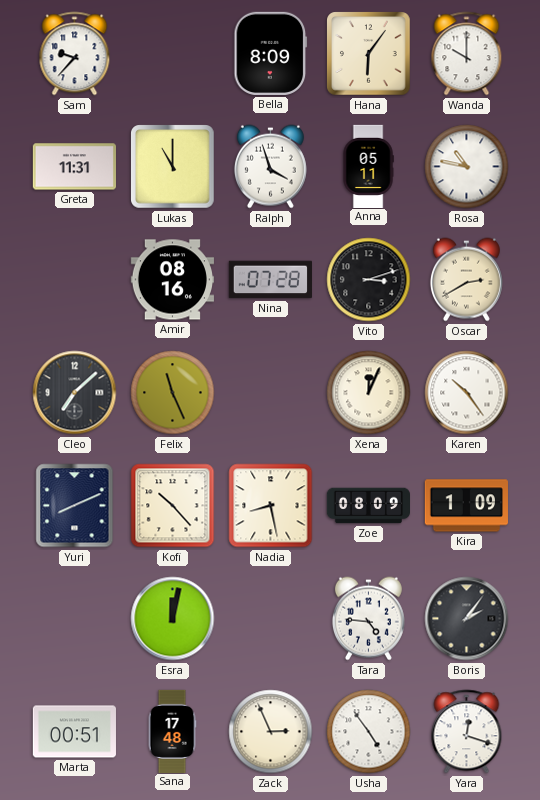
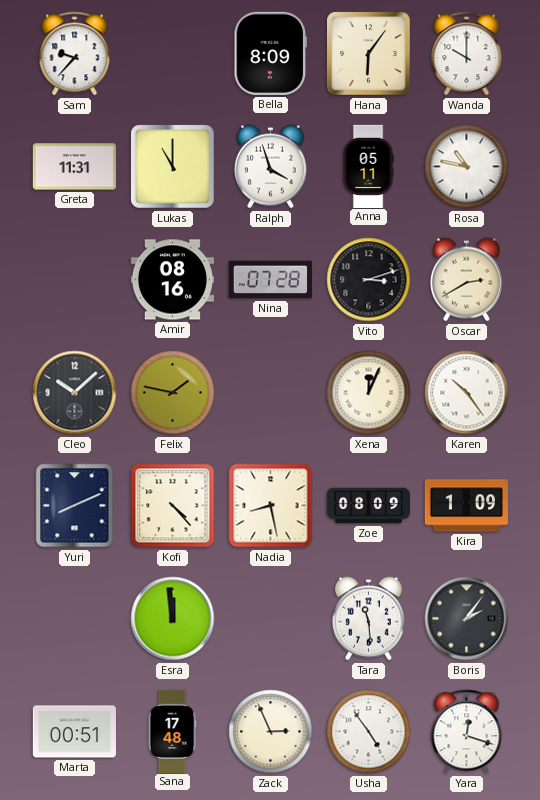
Cleo: 7:08 -> 10:08 (75, 393)
Felix: 11:26 -> 1:47 (173, 393)
Kofi: 10:23 -> 4:23 (173, 506)
Esra: 12:02 -> 11:59 (173, 619)
Tara: 4:46 -> 11:29 (368, 619)
